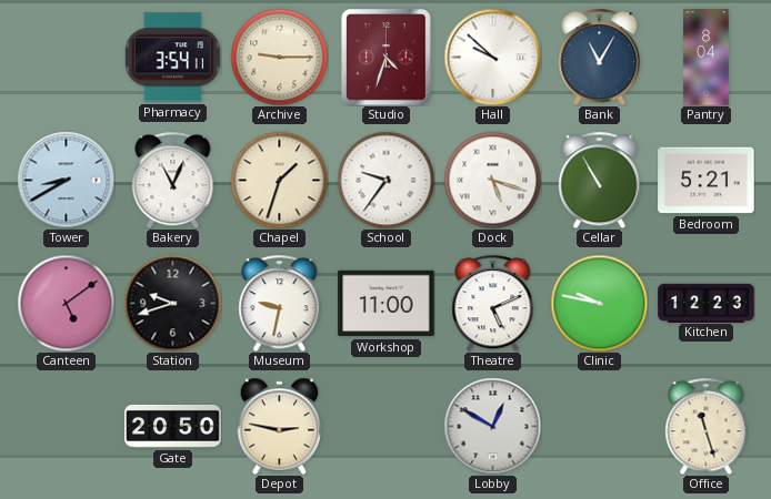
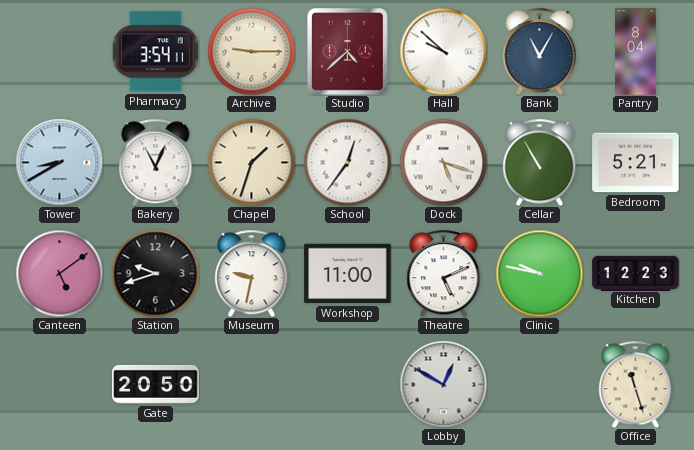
Studio: 4:33 -> 4:38 (348, 52)
School: 9:36 -> 12:36 (347, 162)
Depot: 2:47 -> none (280, 426)
